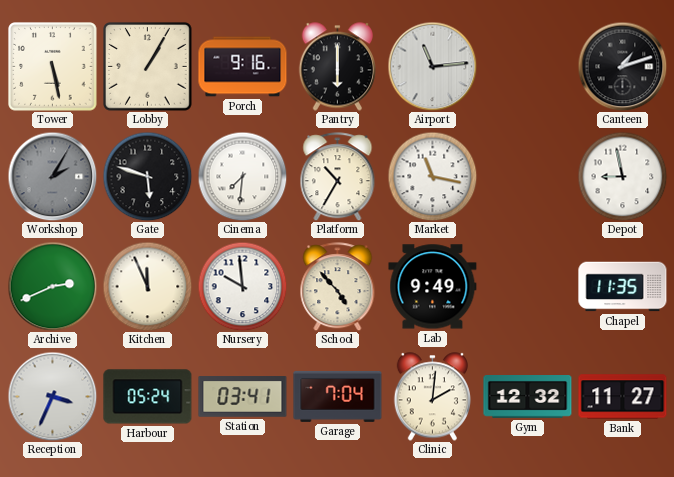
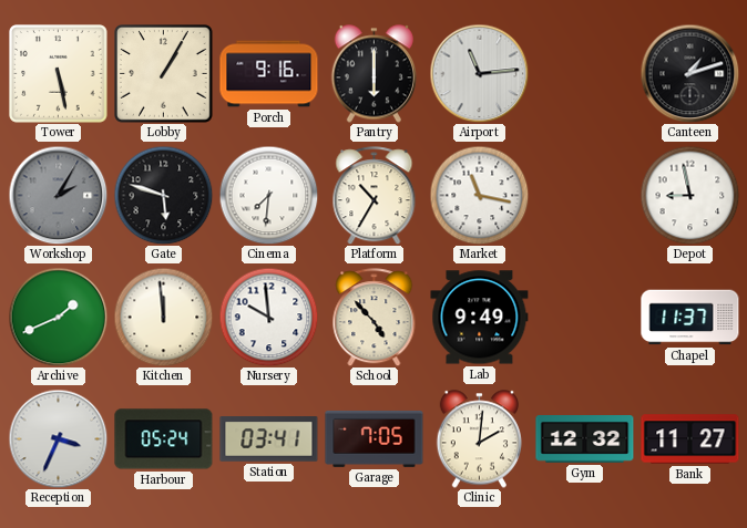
Archive: 2:41 -> 1:41 (58, 317)
Kitchen: 11:56 -> 11:59 (163, 317)
Chapel: 11:35 -> 11:37 (690, 318)
Garage: 7:04 -> 7:05 (375, 438)
